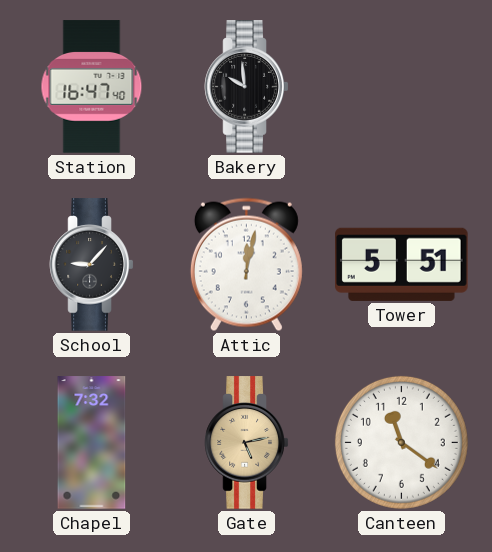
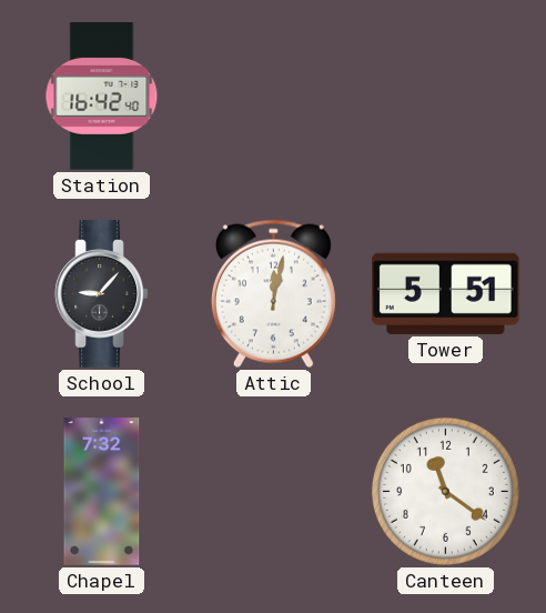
Station: 16:47 -> 16:42 (102, 97)
Bakery: 9:59 -> none (247, 87)
Gate: 5:13 -> none (247, 443)
